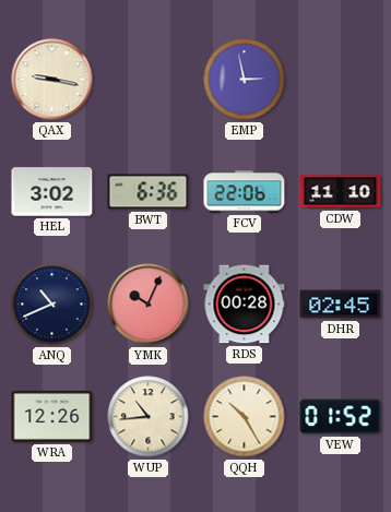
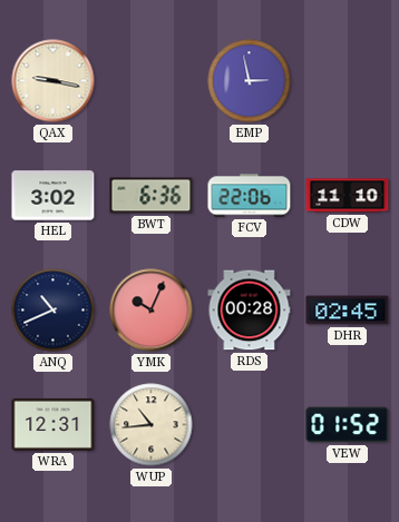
WRA: 12:26 -> 12:31 (53, 424)
QQH: 10:25 -> none (245, 417)
